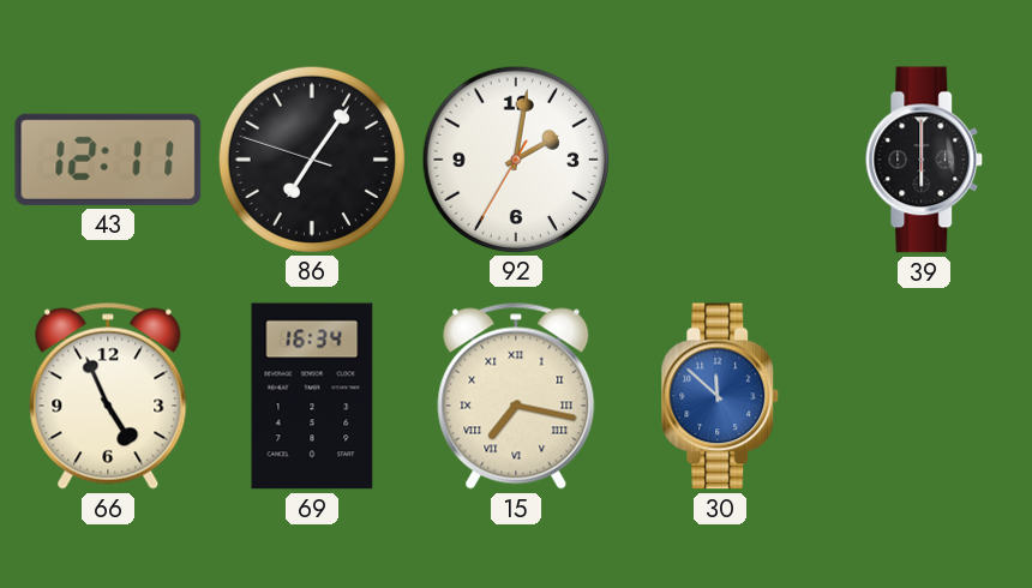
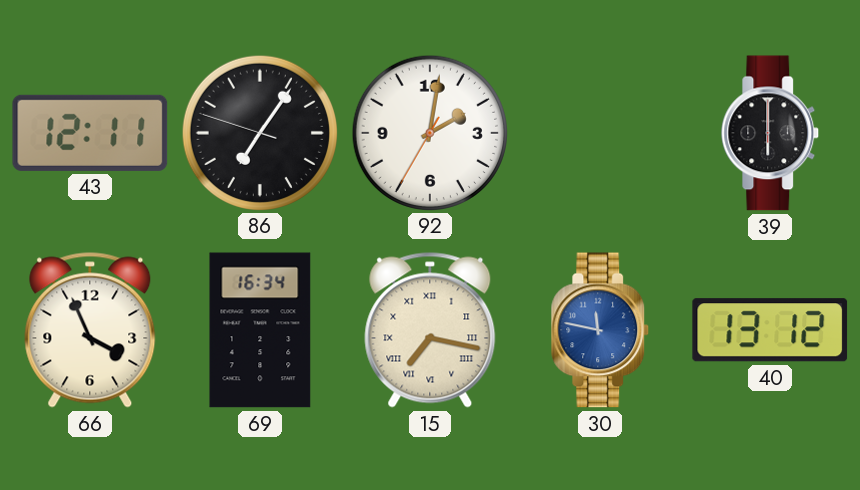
66: 4:56 -> 3:56 (90, 330)
30: 11:52 -> 11:47 (600, 330)
40: none -> 13:12 (770, 330)
